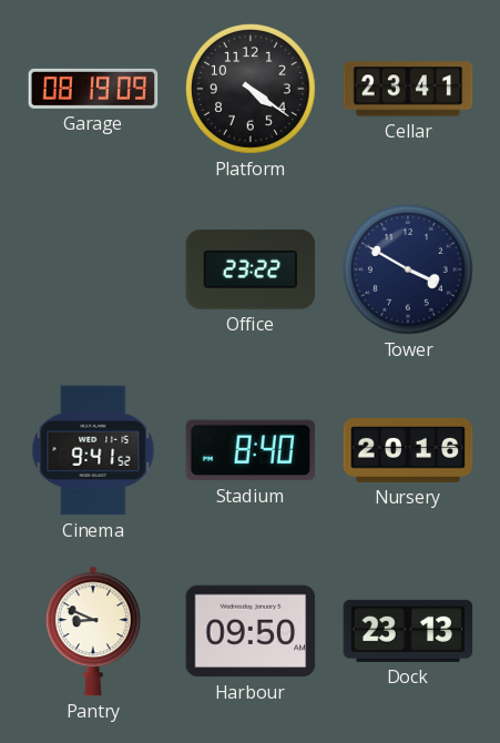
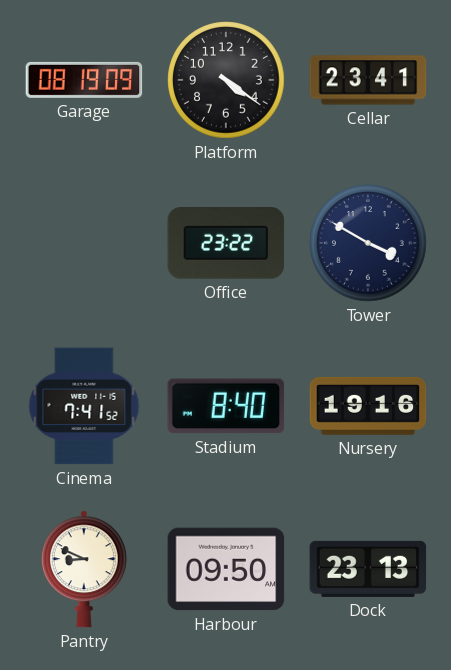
Cinema: 9:41 -> 7:41 (84, 406)
Nursery: 20:16 -> 19:16 (368, 406)
